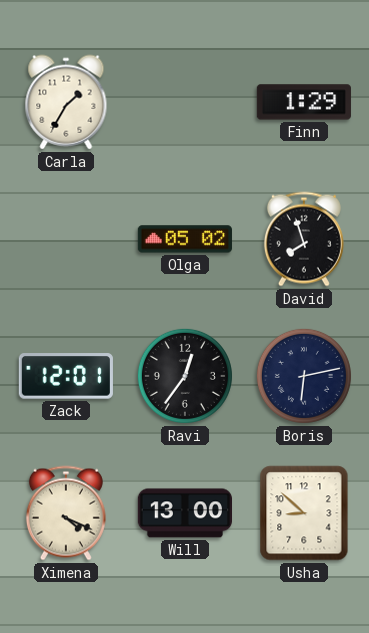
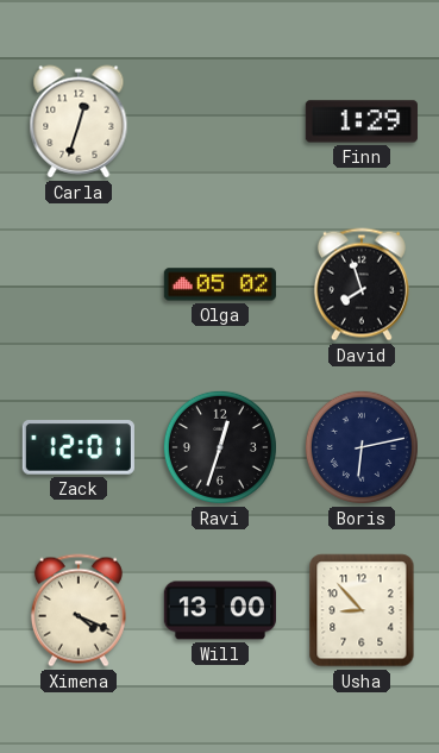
Carla: 1:35 -> 12:33 (79, 121)
Ravi: 12:36 -> 12:33 (220, 447)
Usha: 8:52 -> 8:53 (362, 610)
